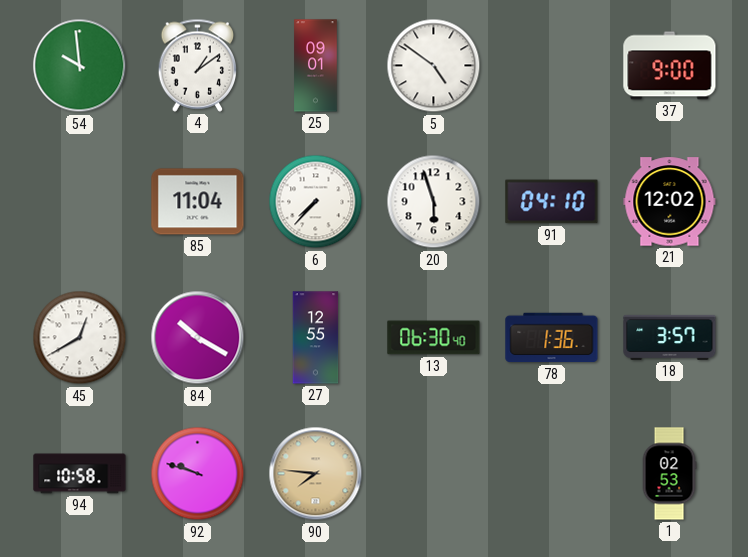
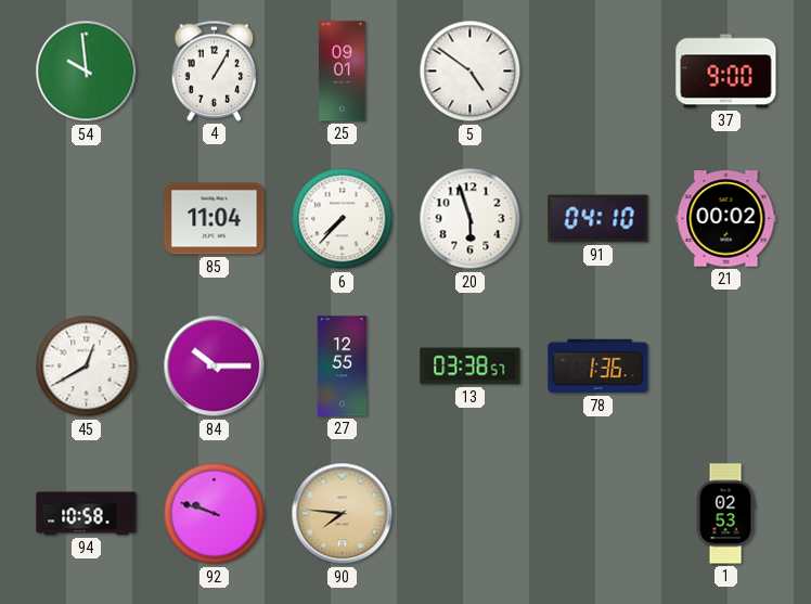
4: 1:09 -> 1:05 (215, 70)
21: 12:02 -> 00:02 (726, 219)
84: 10:20 -> 10:15 (215, 367)
13: 06:30 -> 03:38 (471, 367)
18: 3:57 -> none (670, 337)
